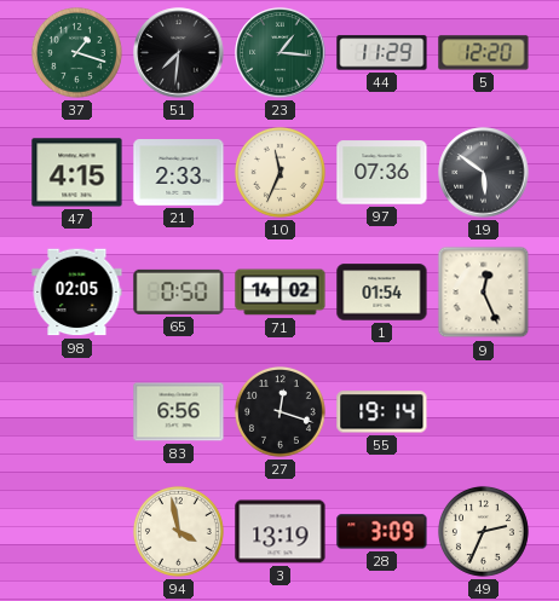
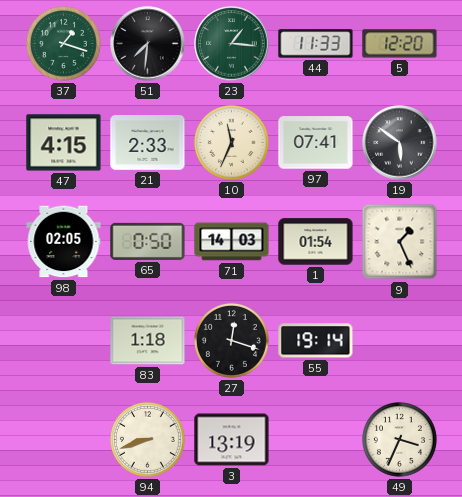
44: 11:29 -> 11:33 (316, 44)
97: 07:36 -> 07:41 (316, 143)
71: 14:02 -> 14:03 (232, 242)
9: 12:26 -> 1:26 (400, 242)
83: 6:56 -> 1:18 (148, 341)
94: 3:58 -> 8:42 (147, 439)
28: 3:09 -> none (382, 532)
49: 2:34 -> 3:34 (399, 439)
